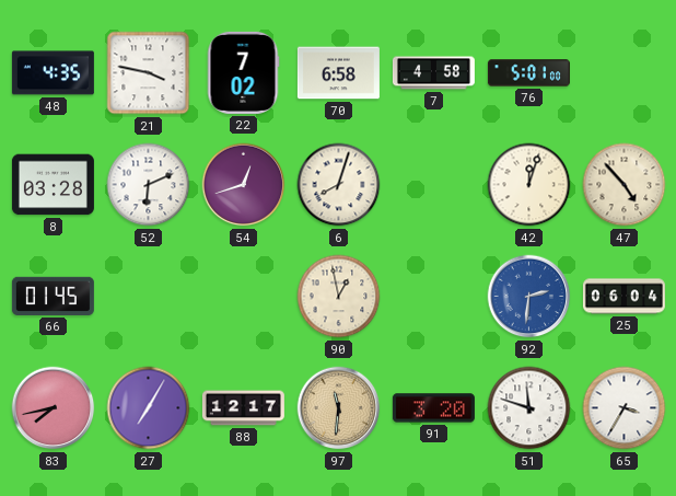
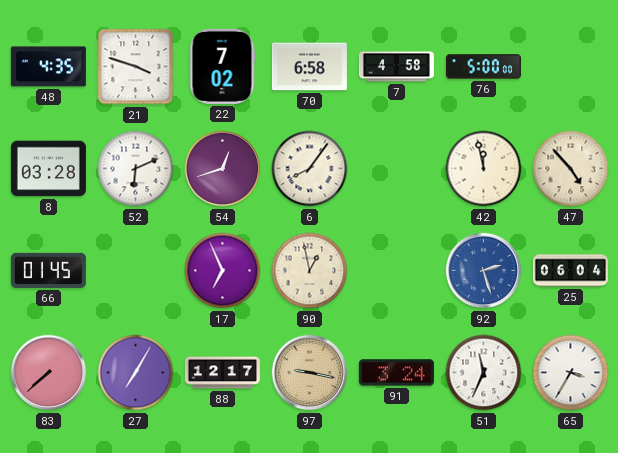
21: 3:47 -> 3:48 (136, 67)
76: 5:01 -> 5:00 (483, 67)
6: 8:03 -> 8:06 (310, 169)
42: 12:03 -> 11:58 (484, 169)
17: none -> 6:56 (223, 271)
92: 2:31 -> 2:27 (484, 271)
83: 7:43 -> 7:38 (49, 373)
97: 11:31 -> 9:17 (310, 373)
91: 3:20 -> 3:24 (396, 373)
51: 11:48 -> 11:34 (484, 373)
